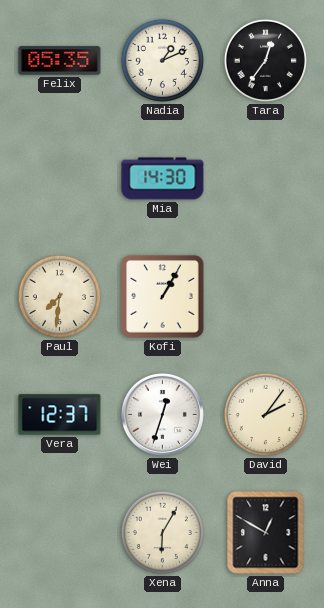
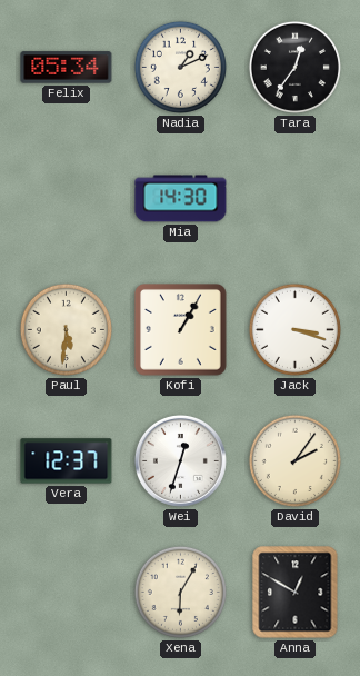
Felix: 05:35 -> 05:34 (67, 68)
Paul: 7:31 -> 5:31 (66, 329)
Jack: none -> 3:18 (294, 329)
